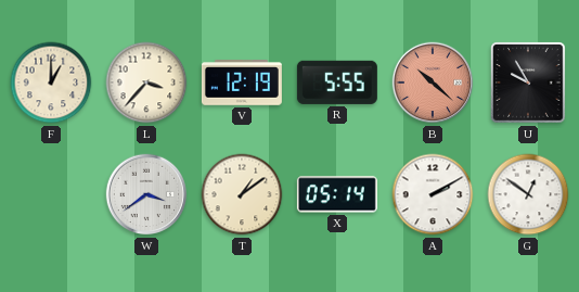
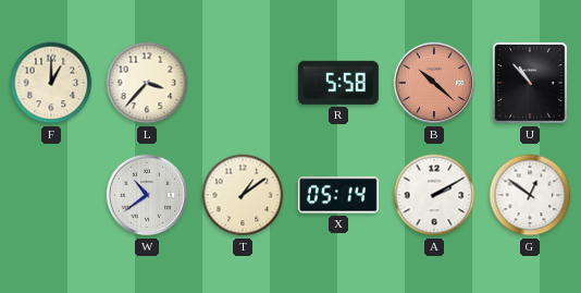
V: 12:19 -> none (242, 82)
R: 5:55 -> 5:58 (338, 83)
U: 9:55 -> 10:53 (530, 83)
W: 3:39 -> 10:39 (147, 195)
